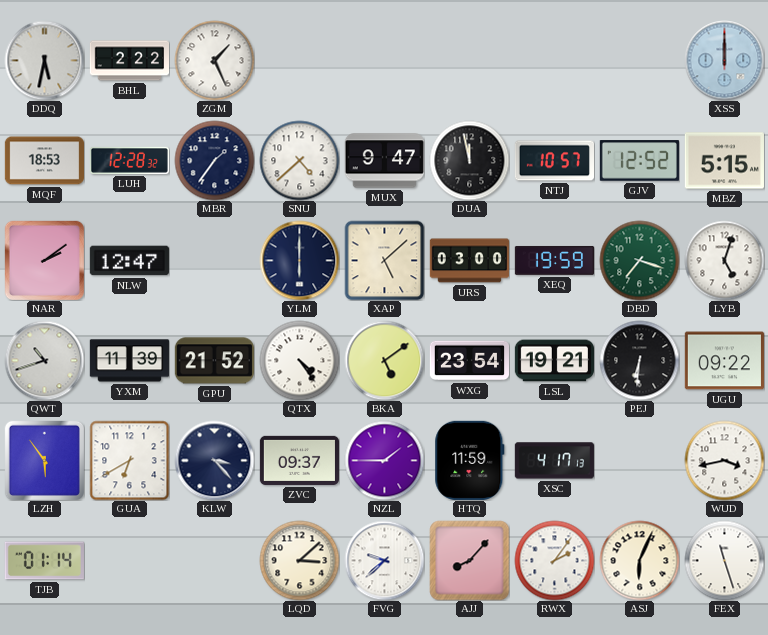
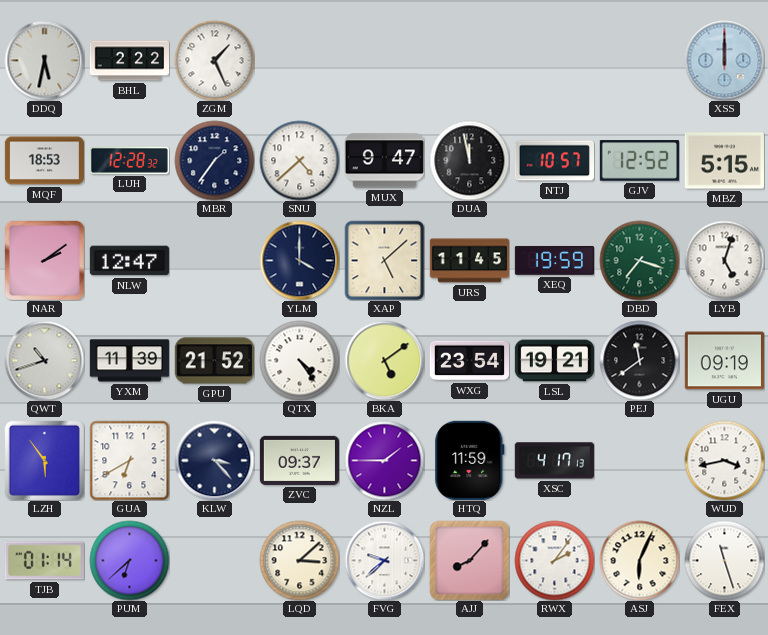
YLM: 6:00 -> 4:00 (299, 260)
URS: 03:00 -> 11:45 (469, 261)
PEJ: 6:31 -> 11:39 (639, 360)
UGU: 09:22 -> 09:19 (724, 361)
PUM: none -> 6:38 (129, 560)
